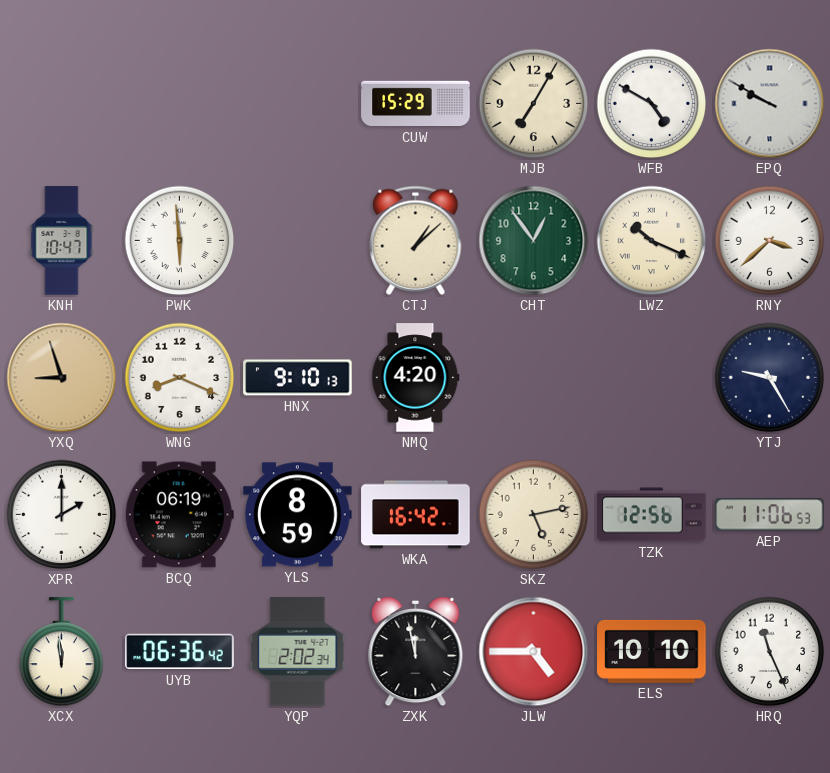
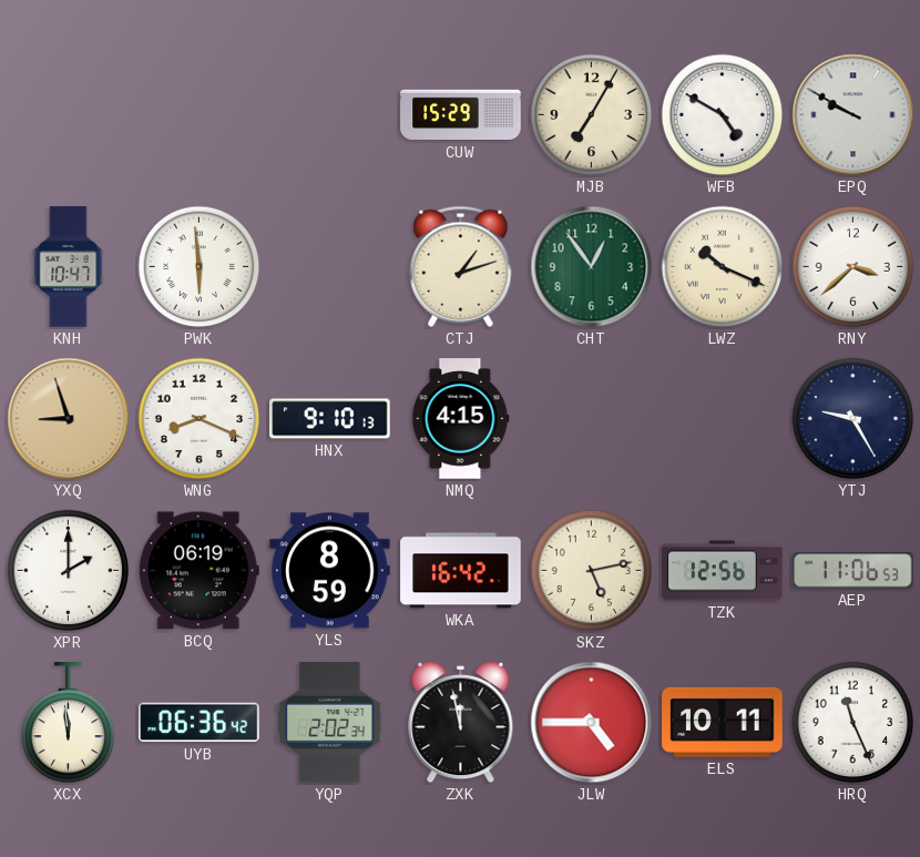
CTJ: 1:08 -> 1:12 (461, 266)
NMQ: 4:20 -> 4:15 (461, 419)
ELS: 10:10 -> 10:11 (723, 722)
